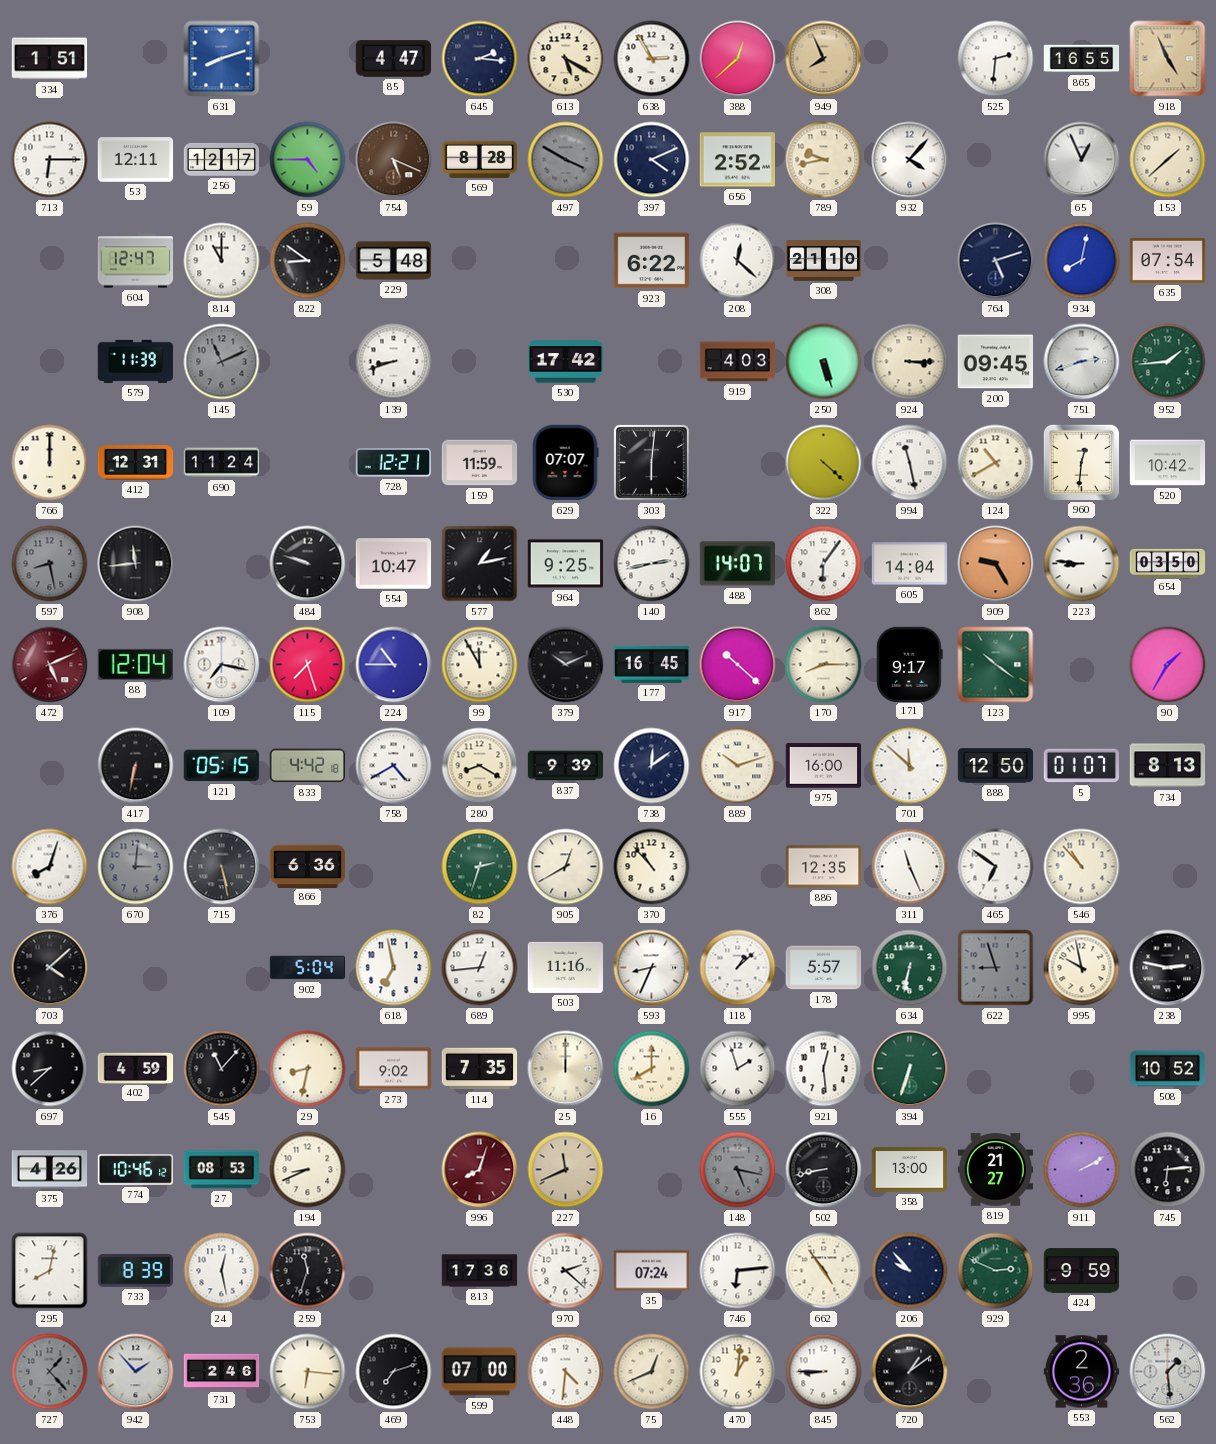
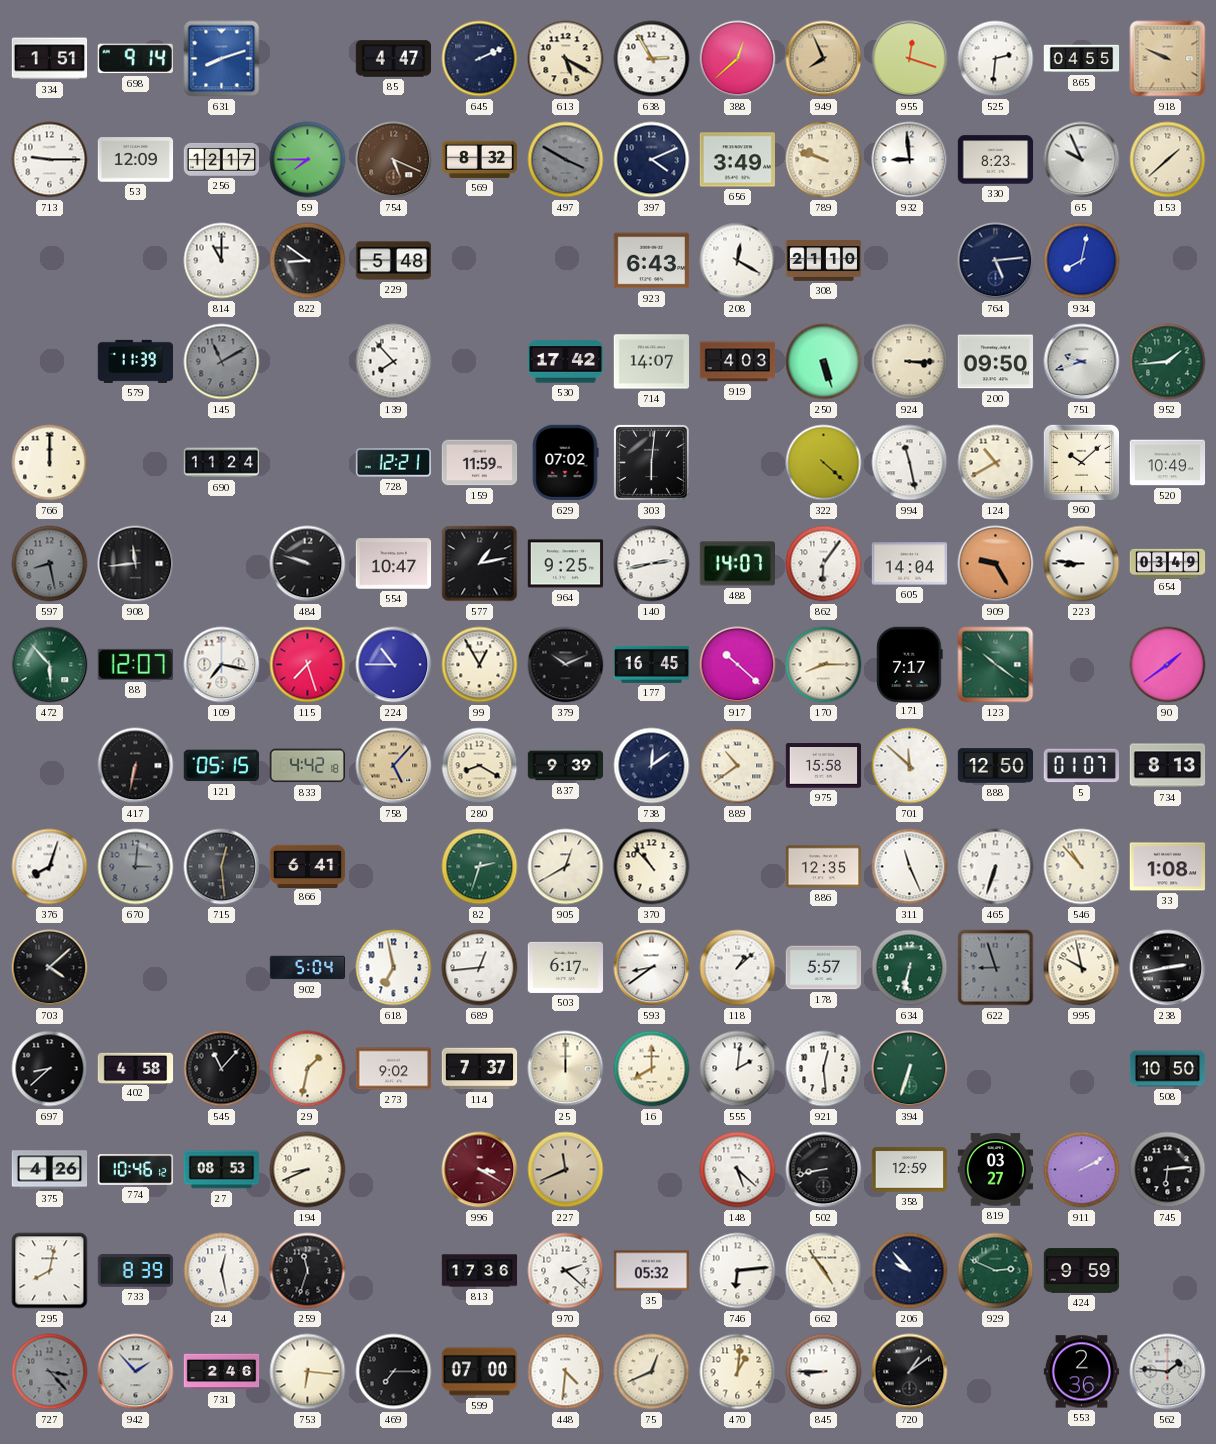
698: none -> 9:14 (135, 59)
645: 2:16 -> 2:11 (480, 59)
955: none -> 12:18 (910, 59)
865: 16:55 -> 04:55 (1082, 59)
918: 4:56 -> 9:49 (1168, 59)
713: 6:15 -> 9:15 (50, 160)
53: 12:11 -> 12:09 (136, 160)
59: 4:45 -> 7:45 (308, 160)
569: 8:28 -> 8:32 (480, 159)
656: 2:52 -> 3:49 (737, 160)
789: 9:43 -> 9:48 (824, 160)
932: 4:07 -> 8:59 (910, 160)
330: none -> 8:23 (996, 160)
65: 12:56 -> 9:56 (1082, 160)
604: 12:47 -> none (136, 261)
923: 6:22 -> 6:43 (652, 261)
208: 12:22 -> 12:20 (738, 261)
764: 5:12 -> 5:14 (996, 261)
635: 07:54 -> none (1168, 260)
145: 11:11 -> 11:10 (222, 362)
139: 8:42 -> 7:53 (394, 362)
714: none -> 14:07 (652, 362)
200: 09:45 -> 09:50 (996, 362)
751: 2:42 -> 9:42 (1082, 362)
412: 12:31 -> none (136, 463)
629: 07:07 -> 07:02 (565, 463)
960: 12:31 -> 10:08 (1081, 462)
520: 10:42 -> 10:49 (1168, 463)
654: 03:50 -> 03:49 (1168, 563)
472: 5:11 -> 5:53 (50, 665)
472 dial: burgundy -> green (50, 665)
88: 12:04 -> 12:07 (135, 664)
99: 11:55 -> 12:55 (480, 665)
171: 9:17 -> 7:17 (910, 664)
90: 1:35 -> 1:39 (1168, 665)
758: 4:40 -> 5:07 (394, 766)
758 dial: white -> champagne (394, 766)
889: 10:12 -> 10:39 (738, 766)
975: 16:00 -> 15:58 (824, 766)
715: 5:28 -> 12:29 (222, 867)
866: 6:36 -> 6:41 (308, 866)
465: 6:51 -> 6:33 (996, 867)
33: none -> 1:08 (1168, 867)
503: 11:16 -> 6:17 (566, 967)
593: 8:34 -> 8:39 (652, 968)
238: 2:47 -> 2:43 (1168, 968)
402: 4:59 -> 4:58 (136, 1068)
29: 8:32 -> 1:32 (308, 1069)
114: 7:35 -> 7:37 (480, 1069)
555: 1:57 -> 2:01 (738, 1069)
508: 10:52 -> 10:50 (1168, 1069)
996: 8:03 -> 3:20 (480, 1170)
148: 5:17 -> 5:22 (738, 1170)
148 dial: grey -> white (738, 1170)
358: 13:00 -> 12:59 (910, 1170)
819: 21:27 -> 03:27 (996, 1170)
35: 07:24 -> 05:32 (652, 1271)
727: 1:23 -> 3:23 (50, 1372)
469: 7:12 -> 7:15 (394, 1372)
562: 1:29 -> 1:46 (1168, 1372)
